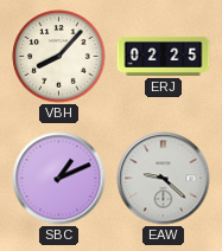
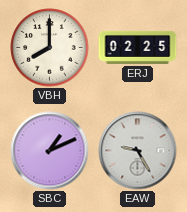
VBH: 8:07 -> 8:00 (50, 48)
EAW: 9:22 -> 9:25 (138, 151)
